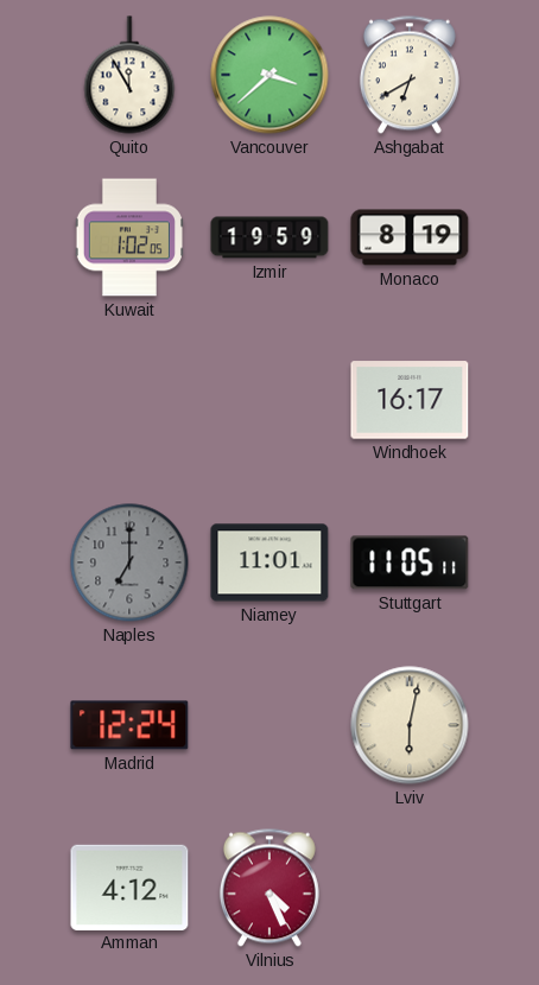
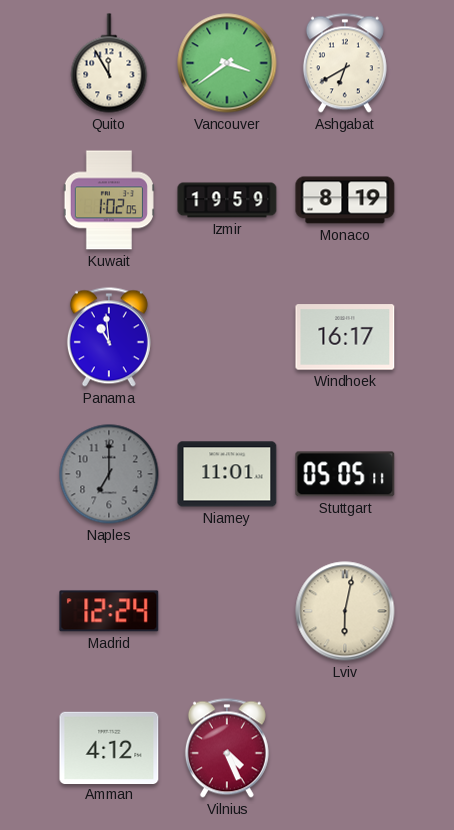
Vancouver: 3:38 -> 3:39 (227, 63)
Panama: none -> 10:59 (109, 337)
Stuttgart: 11:05 -> 05:05 (345, 474)
